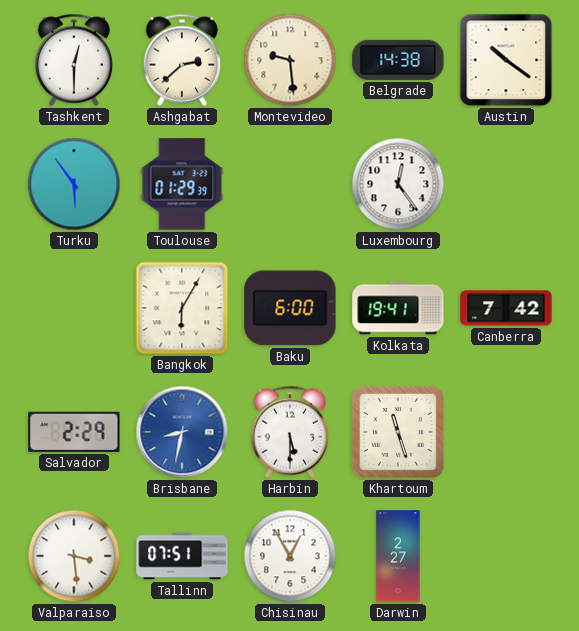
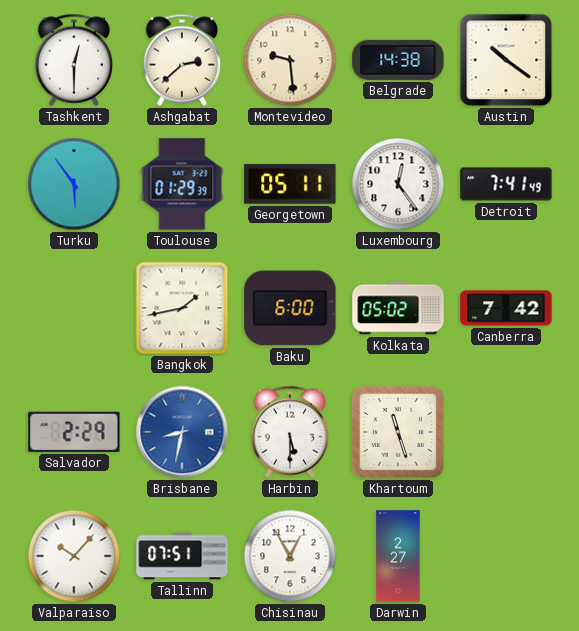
Georgetown: none -> 05:11 (290, 184)
Detroit: none -> 7:41 (506, 184)
Bangkok: 6:05 -> 1:43 (182, 308)
Kolkata: 19:41 -> 05:02 (398, 308)
Valparaiso: 3:29 -> 10:07 (74, 556)
